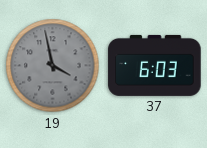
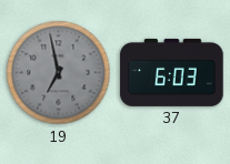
19: 3:58 -> 6:58 (59, 73)
